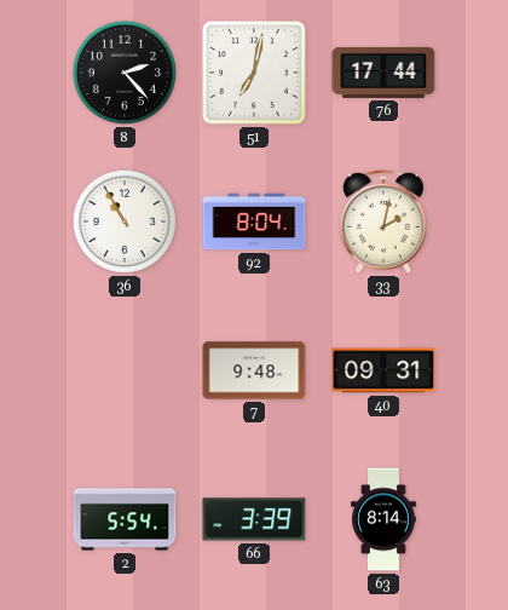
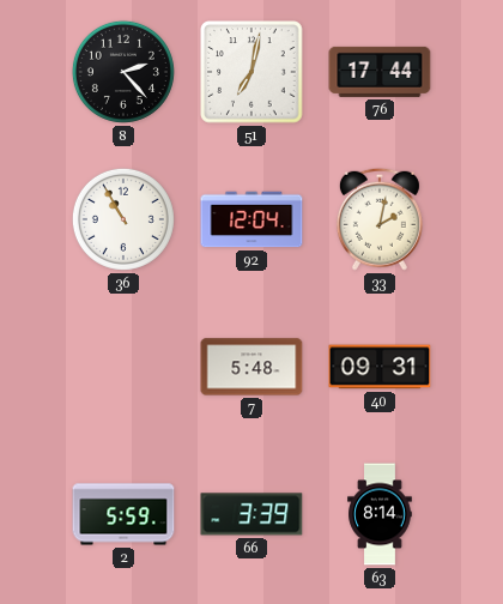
92: 8:04 -> 12:04 (251, 219)
7: 9:48 -> 5:48 (251, 367)
2: 5:54 -> 5:59 (123, 514)
